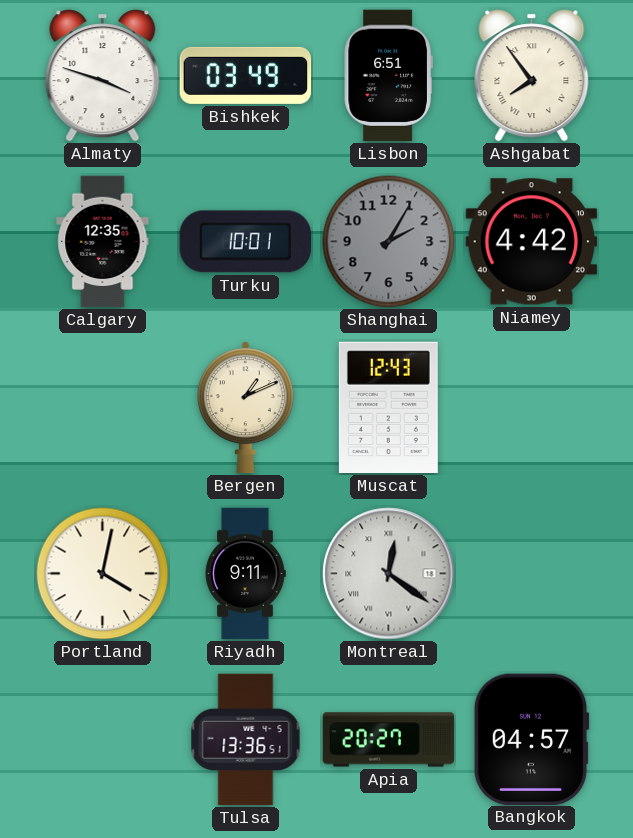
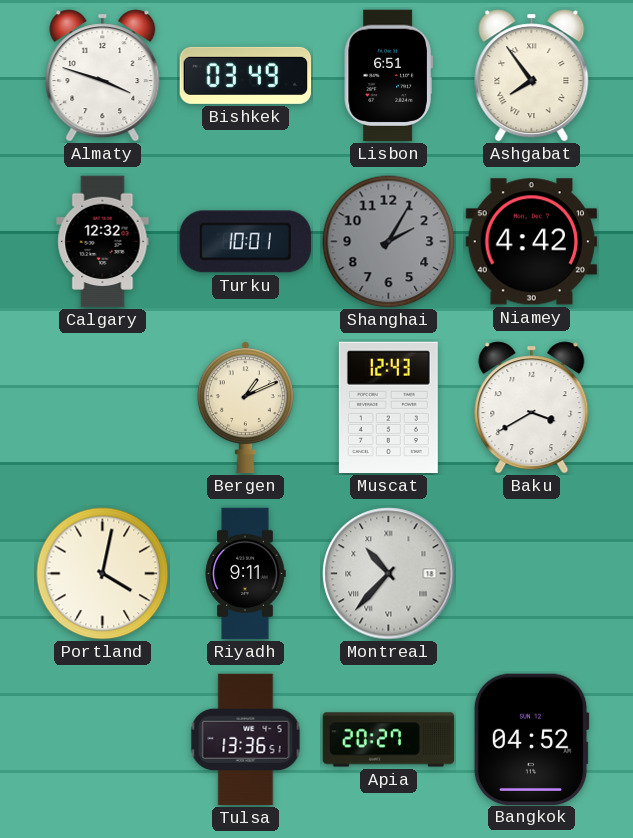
Calgary: 12:35 -> 12:32 (103, 242)
Baku: none -> 3:40 (532, 408)
Montreal: 12:21 -> 10:37 (389, 574)
Bangkok: 04:57 -> 04:52 (531, 739)
